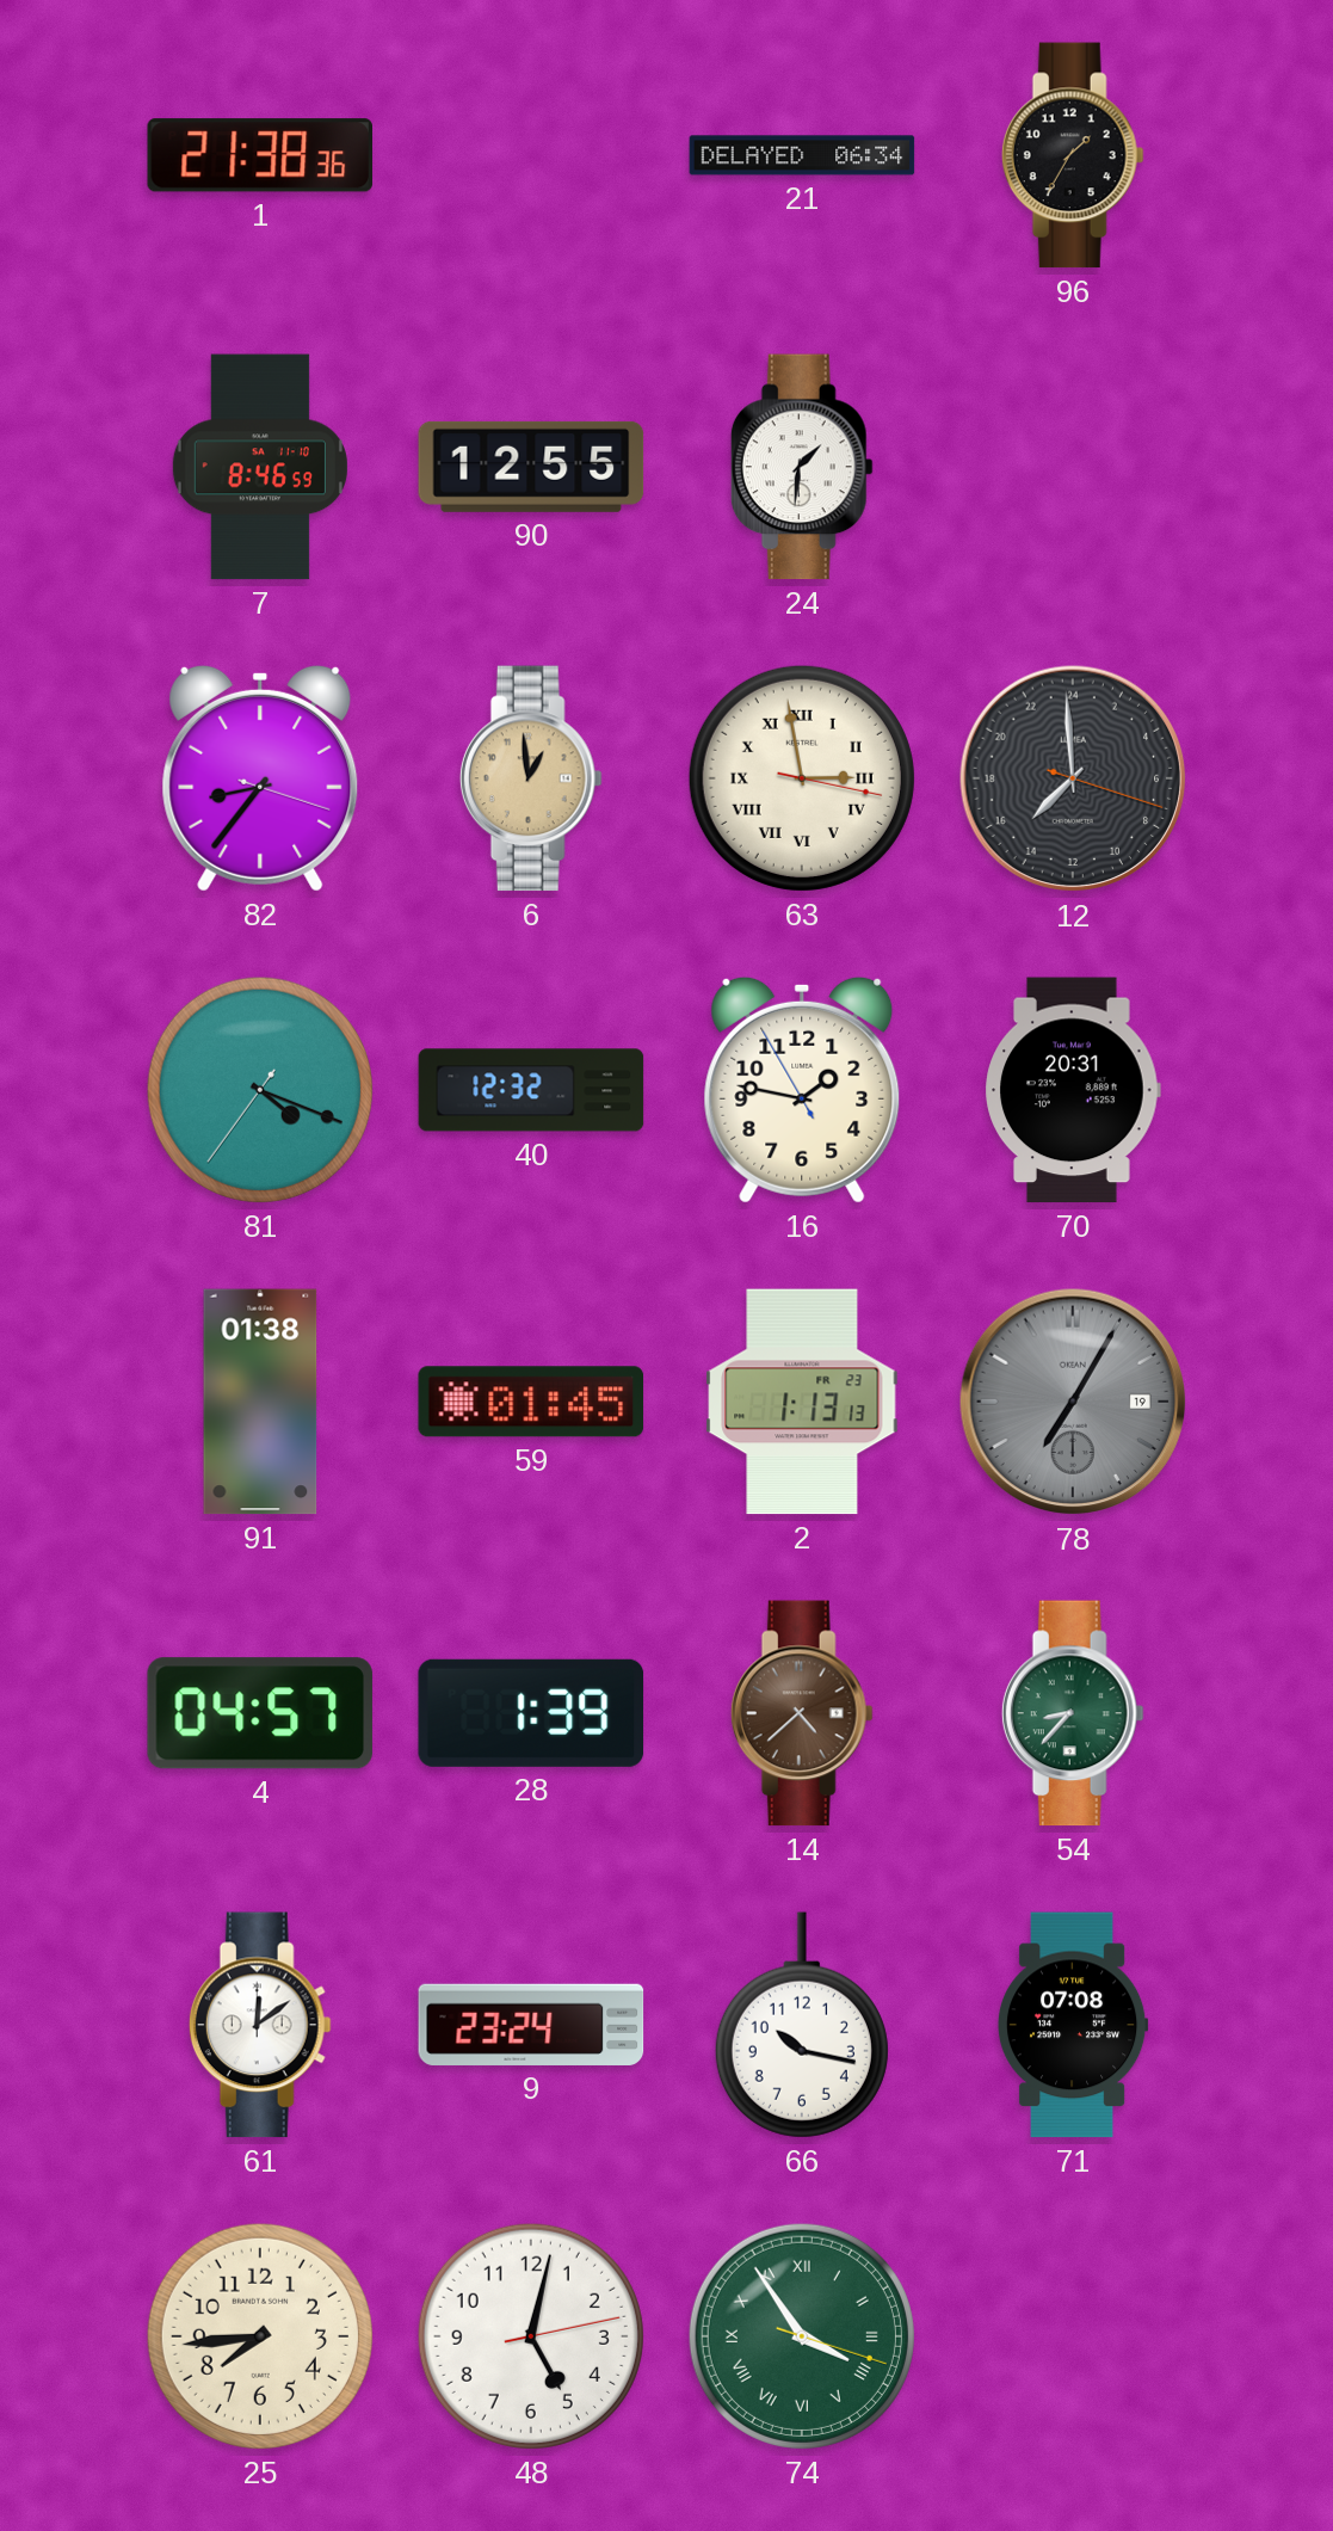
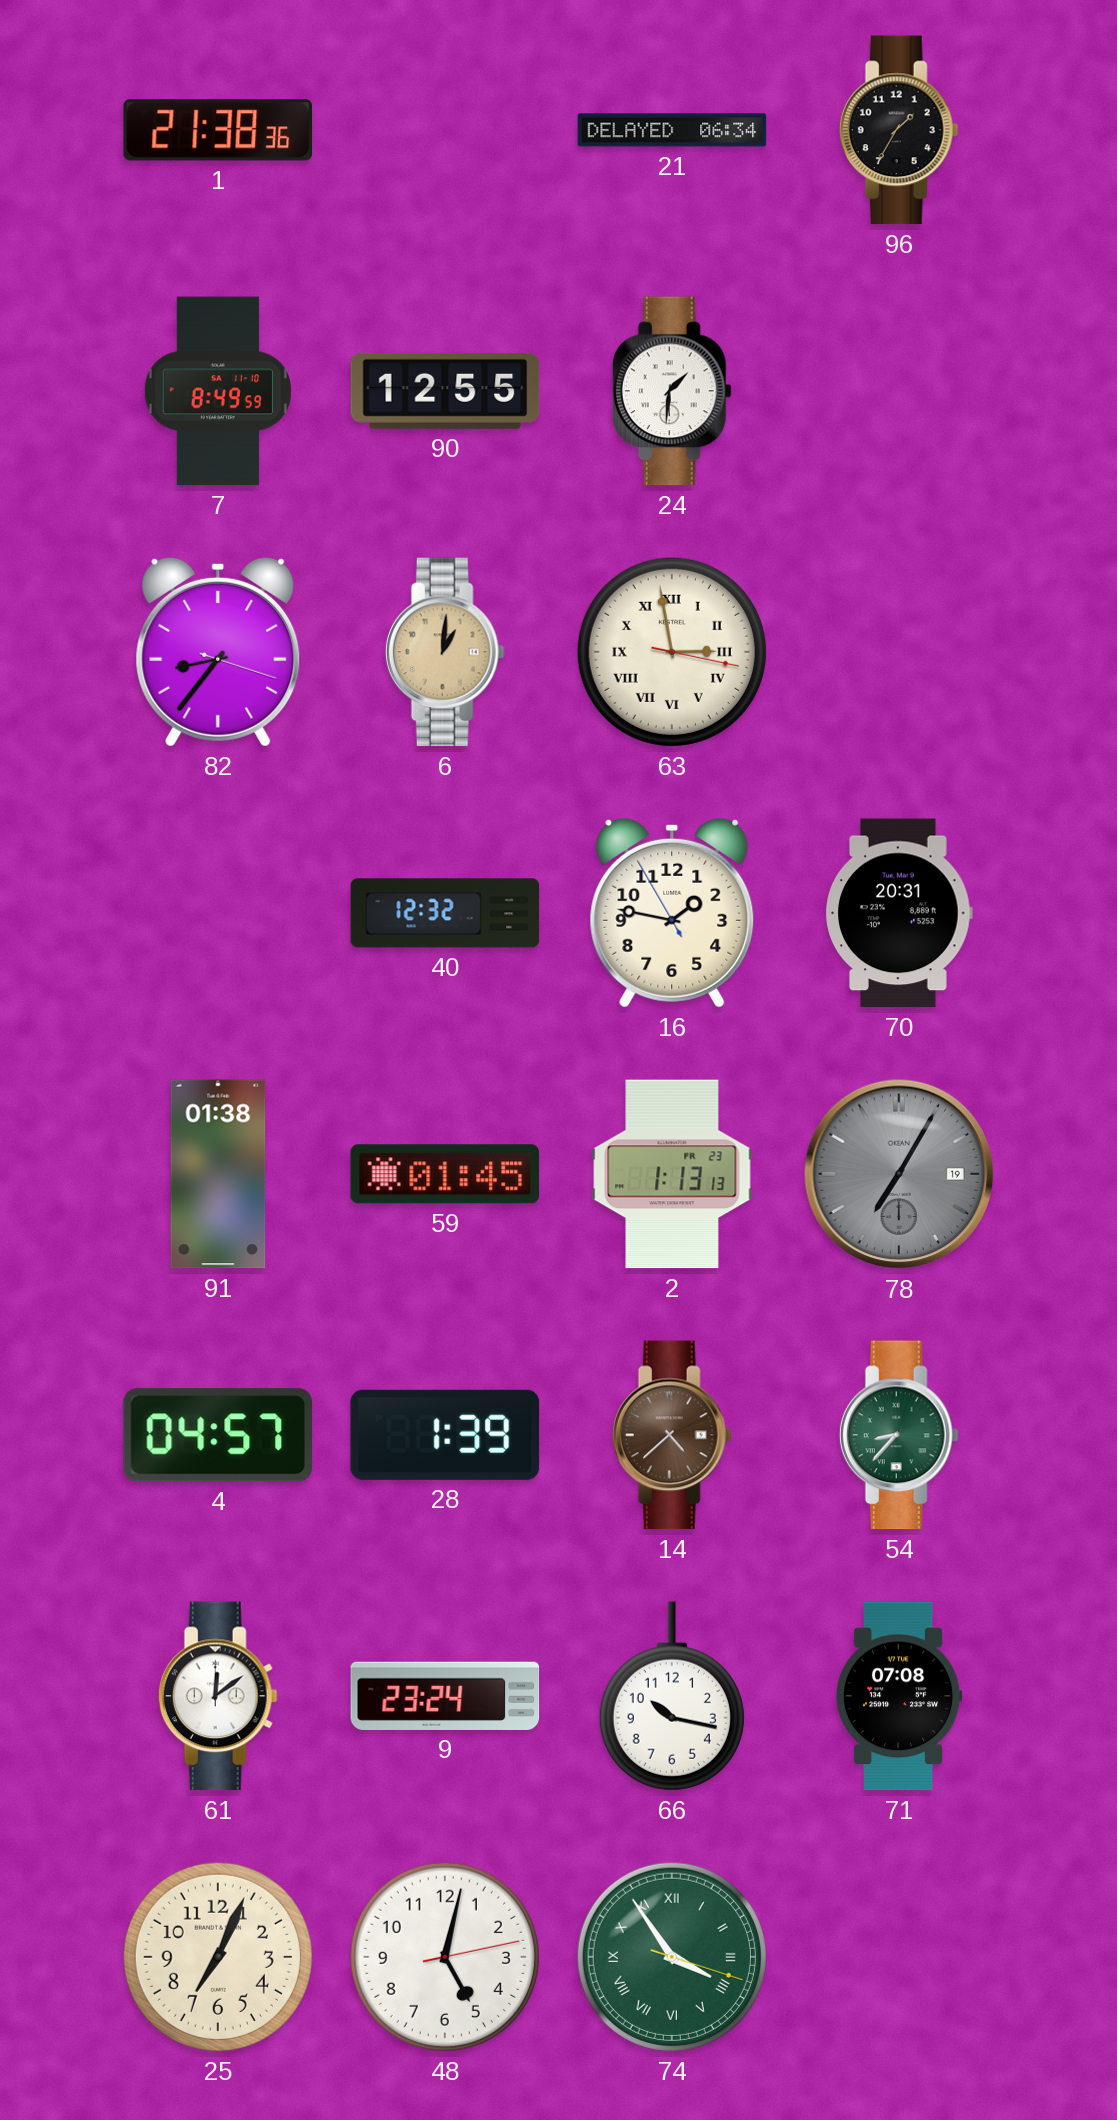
7: 8:46 -> 8:49 (218, 391)
6: 12:59 -> 1:01 (445, 652)
12: 14:59 -> none (1073, 778)
81: 4:18 -> none (260, 1090)
25: 7:44 -> 7:04 (218, 1957)
